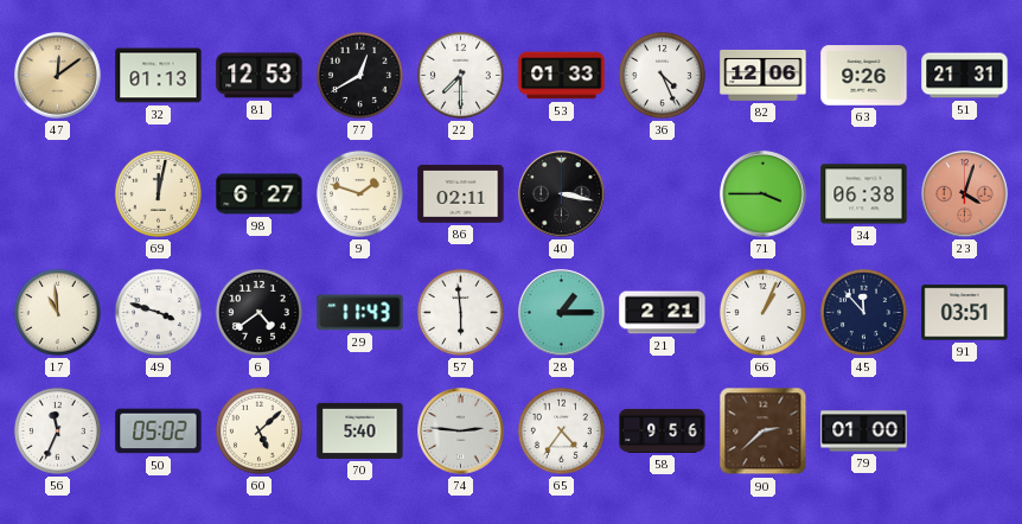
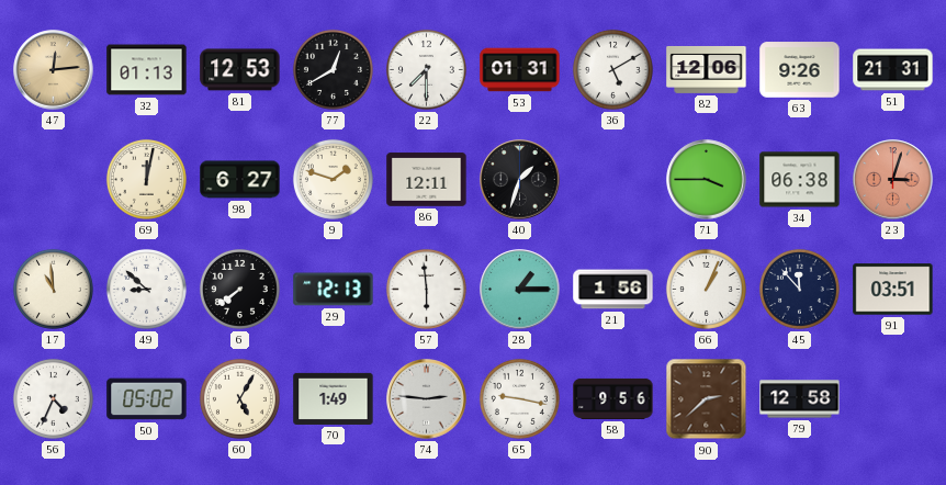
47: 12:09 -> 12:14 (54, 70)
53: 01:33 -> 01:31 (520, 70)
36: 4:26 -> 5:10 (612, 69)
86: 02:11 -> 12:11 (427, 180)
40: 3:17 -> 1:33 (520, 180)
23: 4:03 -> 3:03 (893, 180)
49: 3:48 -> 8:52 (146, 289)
6: 4:39 -> 7:39 (239, 289)
29: 11:43 -> 12:13 (334, 290)
21: 2:21 -> 1:56 (613, 290)
56: 11:34 -> 4:34 (53, 398)
60: 5:08 -> 5:05 (239, 398)
70: 5:40 -> 1:49 (334, 398)
65: 4:36 -> 9:17 (519, 398)
79: 01:00 -> 12:58 (800, 399)
